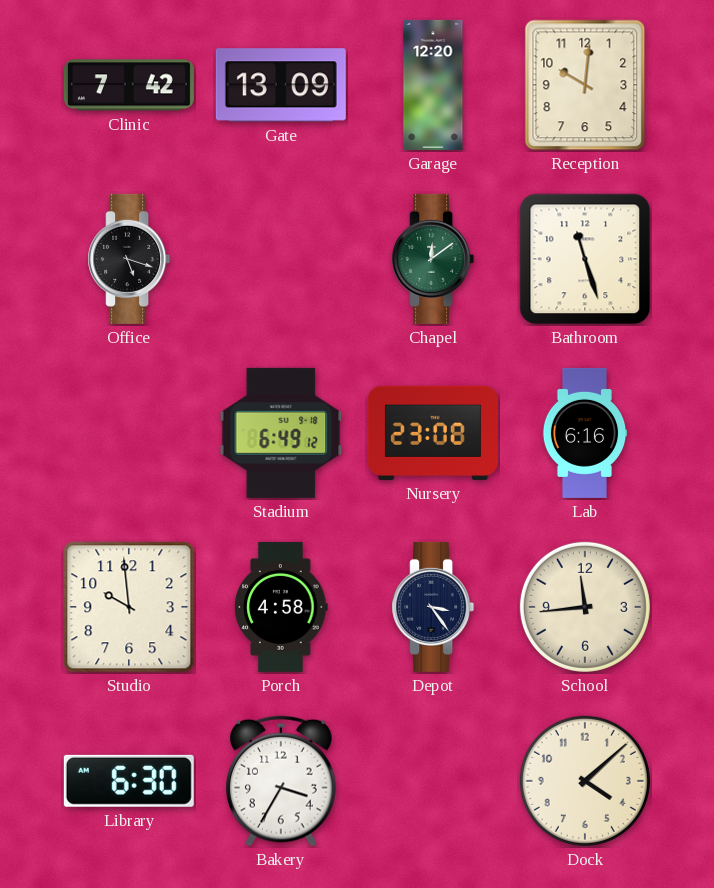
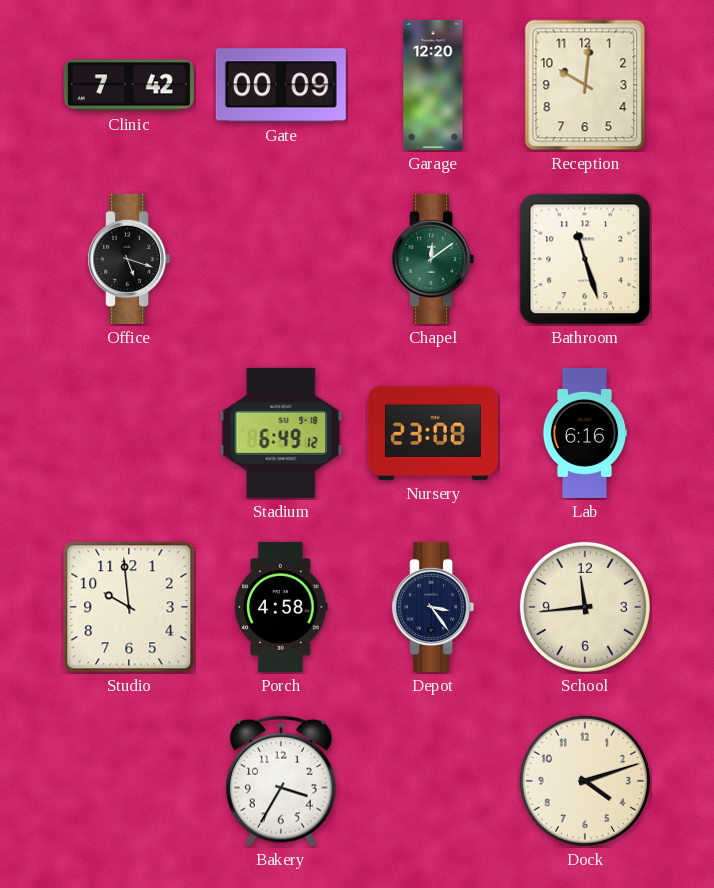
Gate: 13:09 -> 00:09 (281, 85)
Library: 6:30 -> none (129, 781)
Dock: 4:08 -> 4:12 (585, 781)
